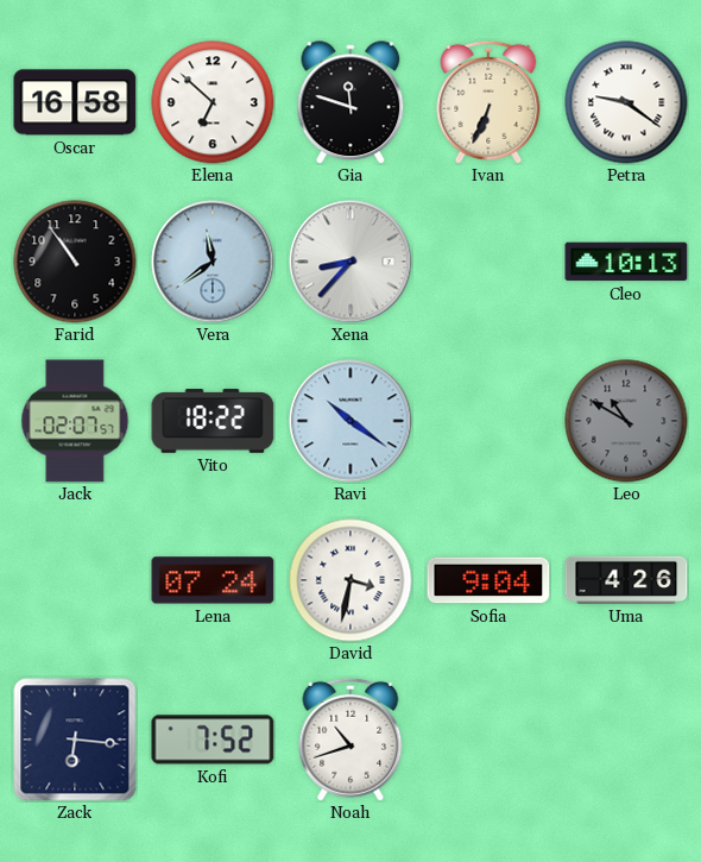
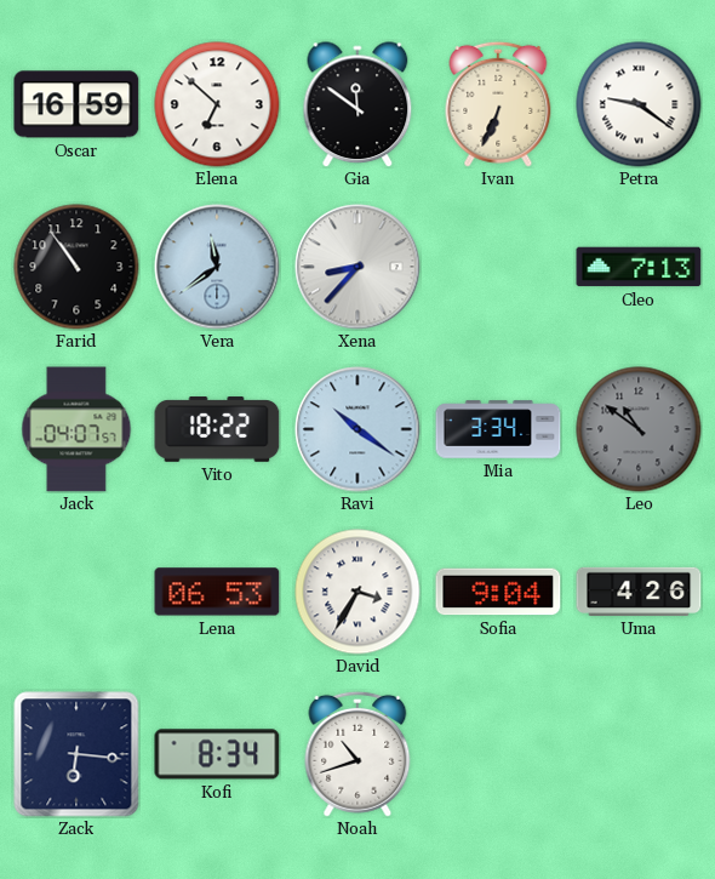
Oscar: 16:58 -> 16:59 (76, 104)
Gia: 11:48 -> 11:51 (358, 104)
Cleo: 10:13 -> 7:13 (639, 267)
Jack: 02:07 -> 04:07 (76, 429)
Mia: none -> 3:34 (498, 429)
Leo: 10:50 -> 10:51 (639, 429)
Lena: 07:24 -> 06:53 (217, 592)
David: 3:32 -> 3:35 (358, 592)
Kofi: 7:52 -> 8:34 (217, 754)
